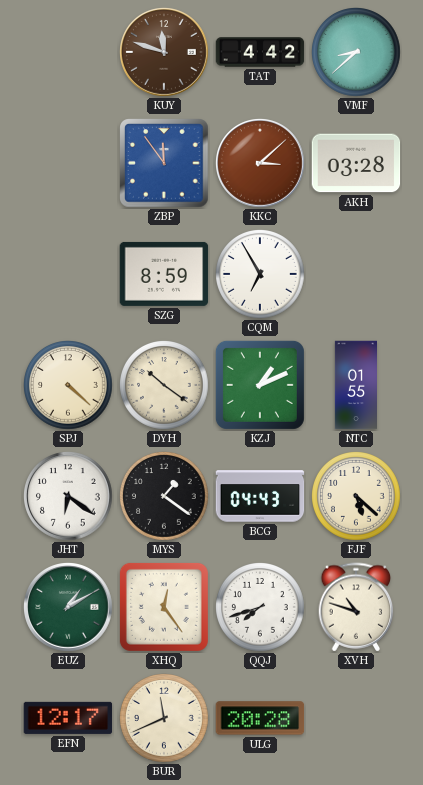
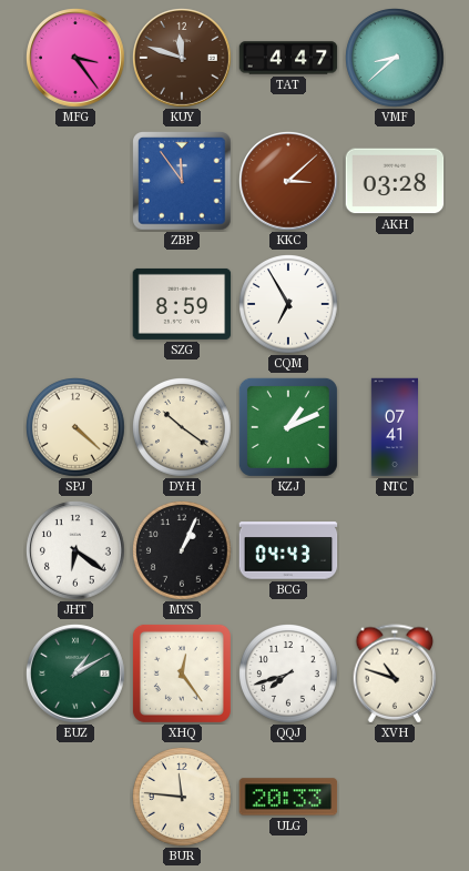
MFG: none -> 3:24 (77, 59)
TAT: 4:42 -> 4:47 (288, 58)
NTC: 01:55 -> 07:41 (394, 427)
MYS: 1:21 -> 1:04 (183, 551)
FJF: 5:22 -> none (357, 497)
EFN: 12:17 -> none (68, 718)
BUR: 11:41 -> 11:46 (183, 798)
ULG: 20:28 -> 20:33 (288, 797)
